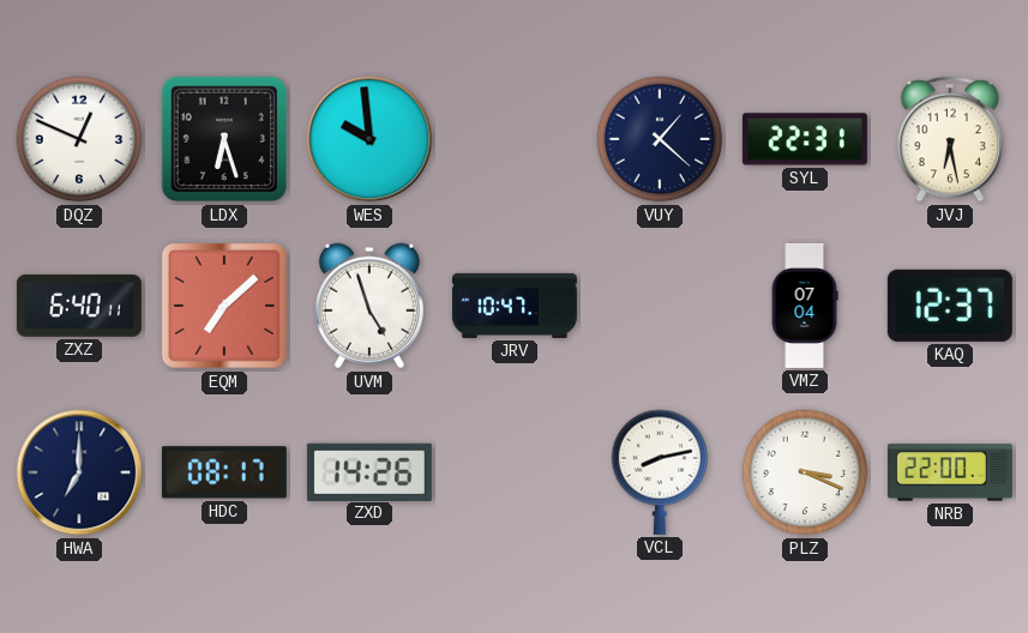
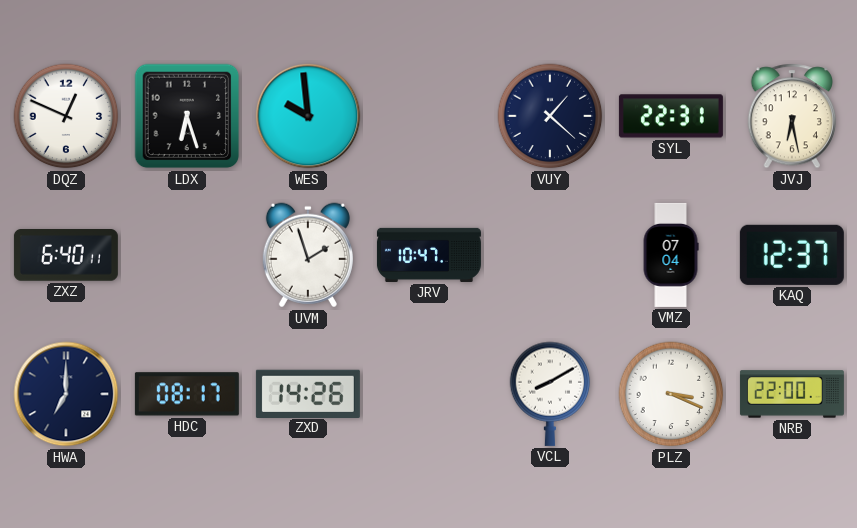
EQM: 7:08 -> none (224, 306)
UVM: 4:57 -> 1:57 (308, 255)
VCL: 8:13 -> 8:10 (550, 394)
